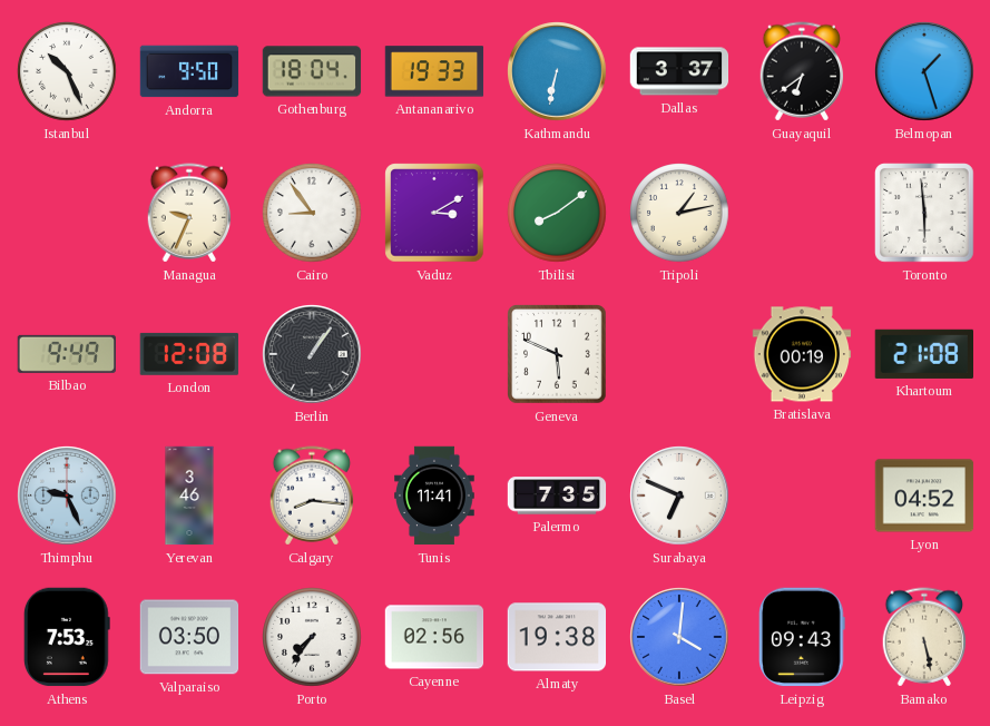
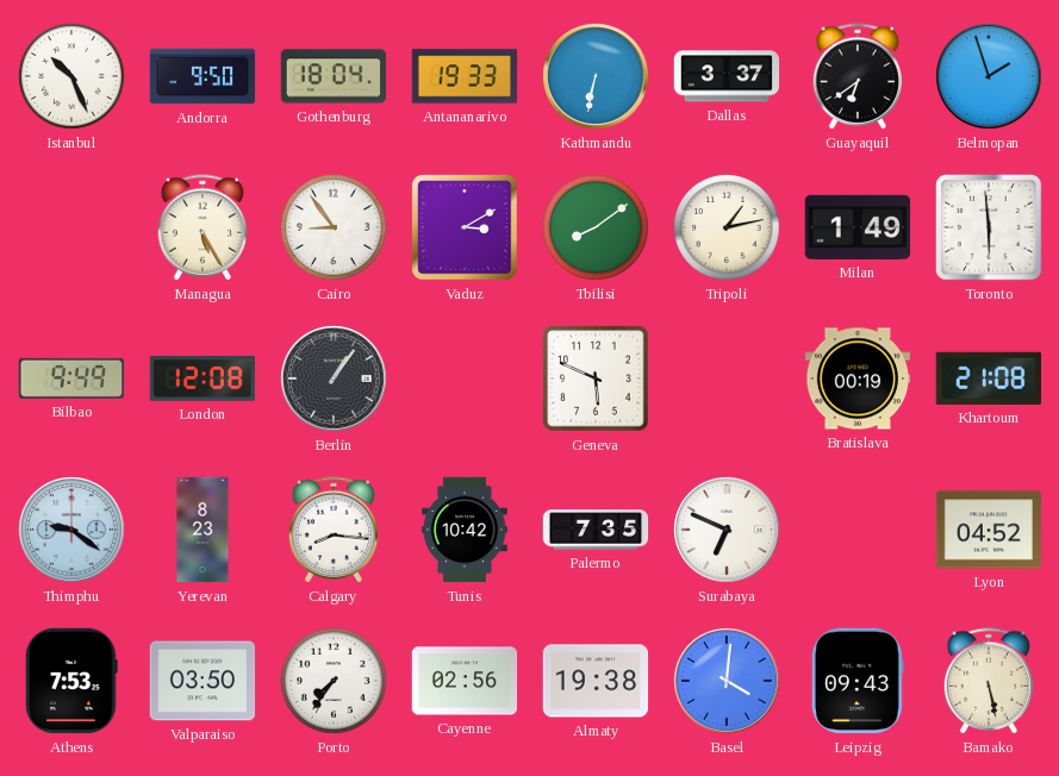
Belmopan: 1:27 -> 1:57 (989, 76)
Managua: 9:34 -> 5:25 (203, 227)
Milan: none -> 1:49 (858, 227)
Thimphu: 9:26 -> 9:21 (71, 530)
Yerevan: 3:46 -> 8:23 (203, 530)
Tunis: 11:41 -> 10:42 (466, 530)
